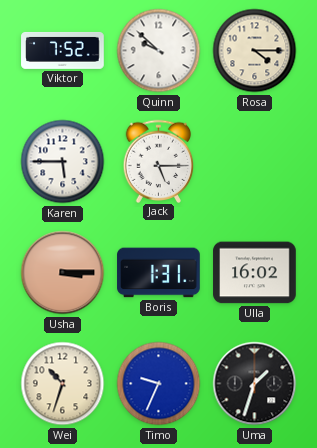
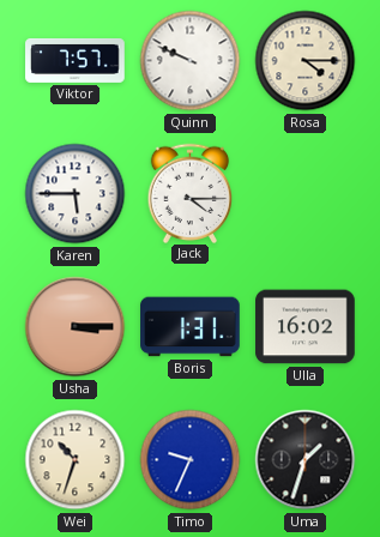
Viktor: 7:52 -> 7:57 (76, 60)
Quinn: 9:52 -> 9:49 (191, 61)
Jack: 5:15 -> 4:15 (191, 193)
